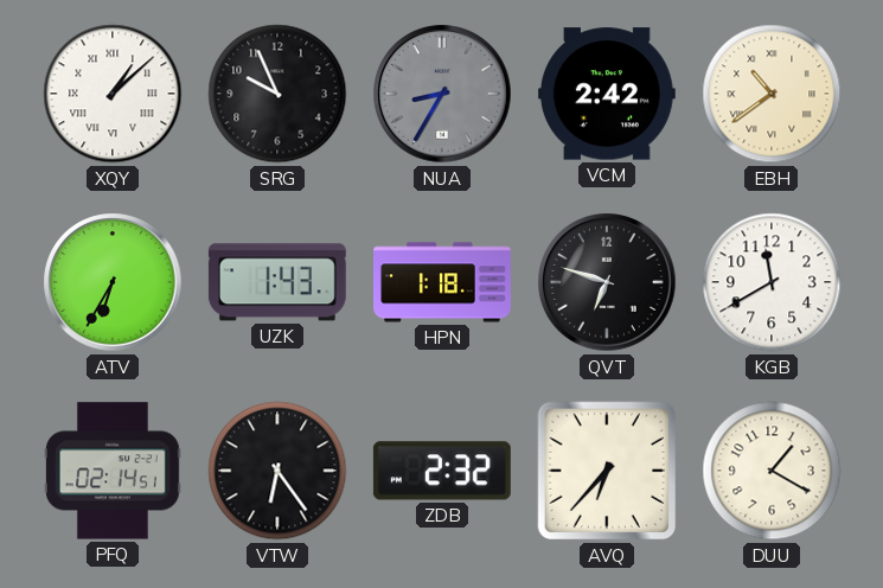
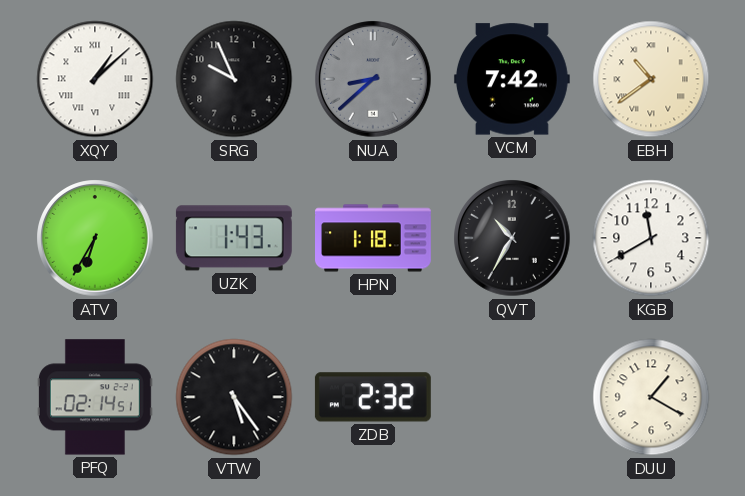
NUA: 8:35 -> 8:38 (373, 79)
VCM: 2:42 -> 7:42 (512, 79)
QVT: 6:48 -> 10:35 (512, 238)
VTW: 6:24 -> 5:24 (234, 397)
AVQ: 6:37 -> none (607, 471)
